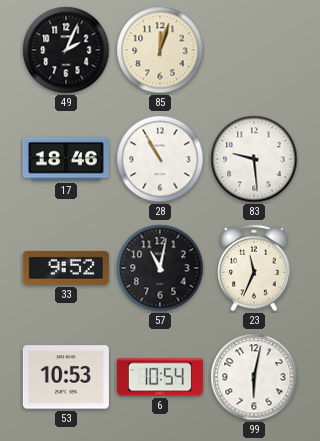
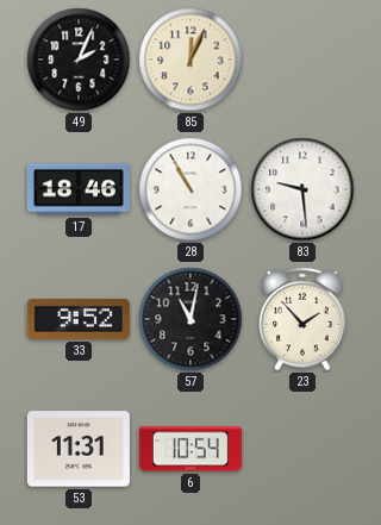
85: 12:03 -> 12:04 (190, 60)
23: 11:34 -> 1:53 (302, 319)
53: 10:53 -> 11:31 (79, 449)
99: 6:02 -> none (254, 377)
